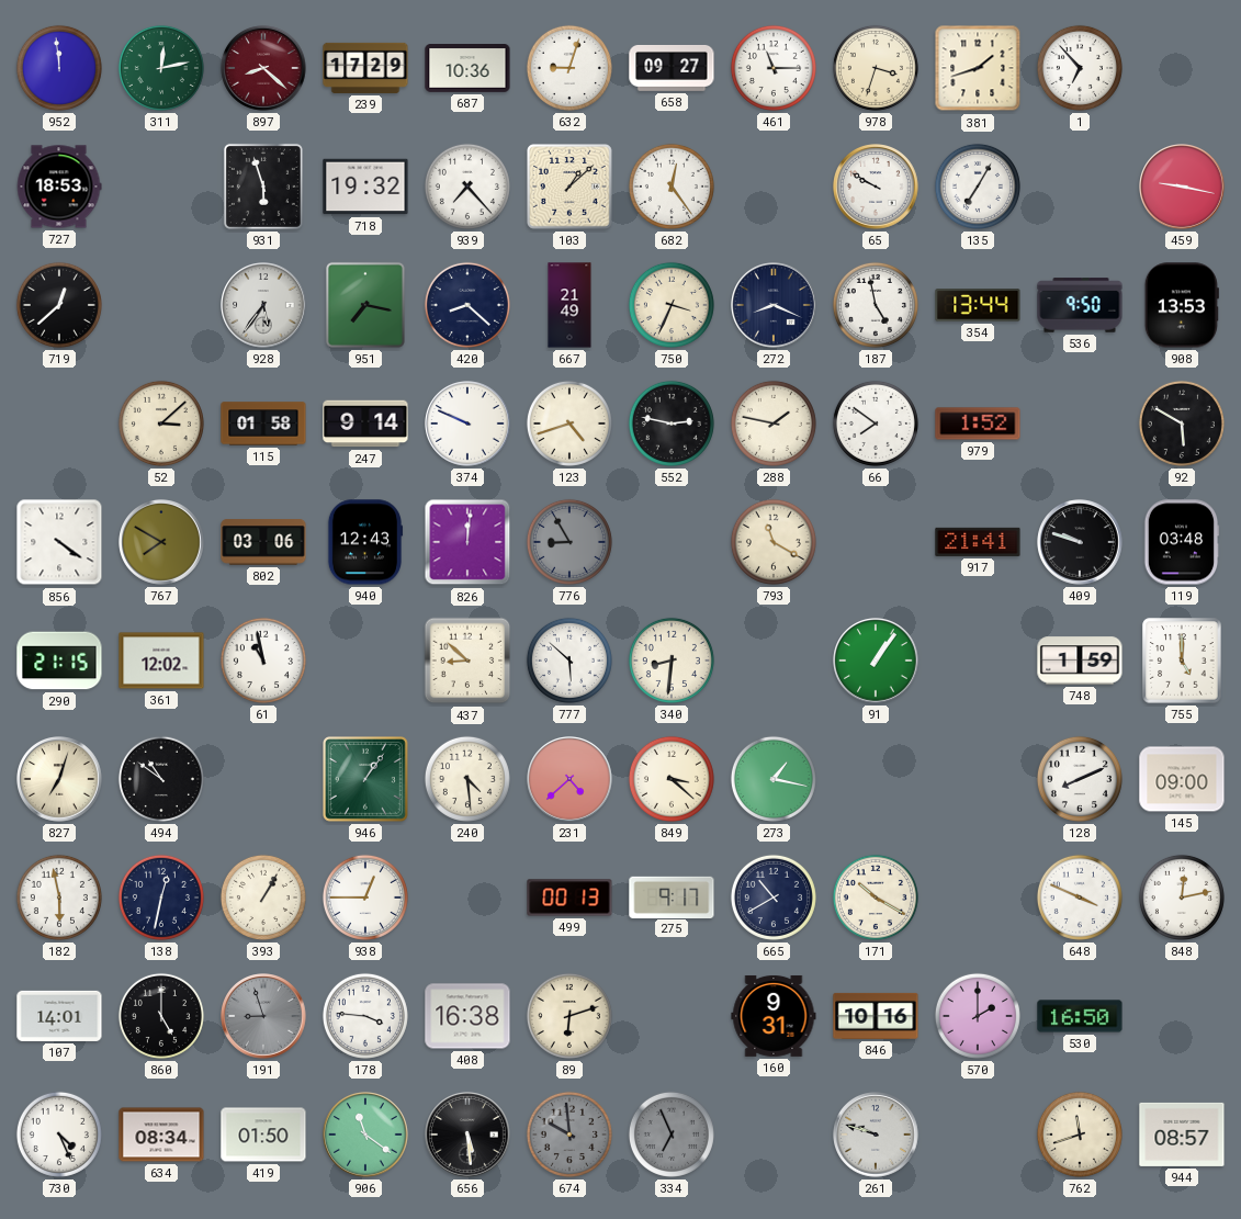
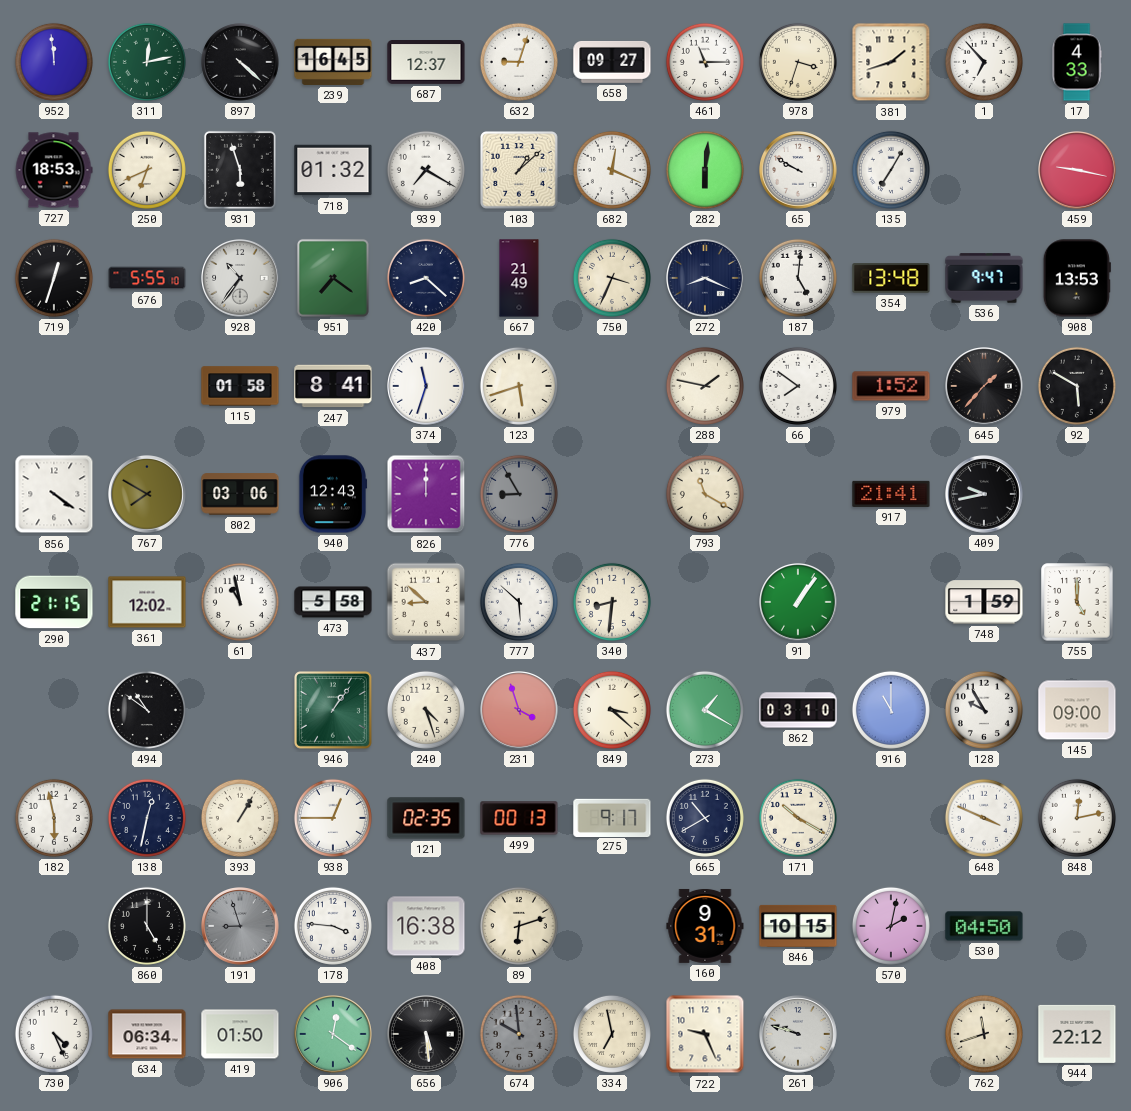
897: 8:22 -> 4:22 (240, 62)
897 dial: burgundy -> black (240, 62)
239: 17:29 -> 16:45 (333, 62)
687: 10:36 -> 12:37 (426, 63)
17: none -> 4:33 (1077, 62)
250: none -> 6:41 (147, 170)
718: 19:32 -> 01:32 (333, 170)
939: 7:23 -> 7:20 (426, 170)
682: 12:24 -> 12:19 (612, 170)
282: none -> 6:01 (705, 170)
719: 12:38 -> 12:33 (54, 278)
676: none -> 5:55 (147, 278)
928: 5:36 -> 10:36 (240, 278)
951: 7:17 -> 7:21 (333, 278)
187: 4:58 -> 5:01 (798, 278)
354: 13:44 -> 13:48 (891, 278)
536: 9:50 -> 9:47 (984, 278)
52: 3:08 -> none (161, 424)
247: 9:14 -> 8:41 (333, 386)
374: 9:49 -> 11:33 (426, 386)
123: 4:42 -> 5:42 (519, 386)
552: 2:47 -> none (672, 424)
645: none -> 1:37 (984, 386)
826: 12:01 -> 12:00 (426, 494)
409: 9:48 -> 9:43 (984, 494)
119: 03:48 -> none (1182, 542)
473: none -> 5:58 (333, 602)
827: 7:03 -> none (59, 779)
240: 4:29 -> 4:27 (426, 710)
231: 4:38 -> 3:57 (519, 710)
273: 1:17 -> 1:20 (705, 710)
862: none -> 03:10 (798, 710)
916: none -> 11:00 (891, 710)
128: 8:11 -> 9:55 (984, 710)
121: none -> 02:35 (426, 818)
107: 14:01 -> none (59, 1016)
846: 10:16 -> 10:15 (798, 926)
570: 2:00 -> 2:02 (891, 926)
530: 16:50 -> 04:50 (984, 926)
634: 08:34 -> 06:34 (147, 1034)
906: 11:21 -> 12:21 (333, 1034)
334: 6:56 -> 6:58 (612, 1034)
334 dial: grey -> cream (612, 1034)
722: none -> 9:26 (705, 1034)
944: 08:57 -> 22:12 (1077, 1034)
